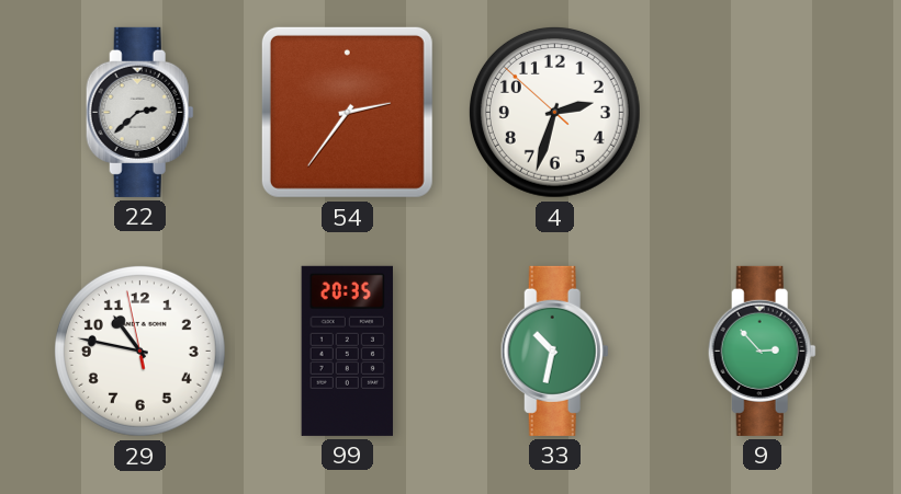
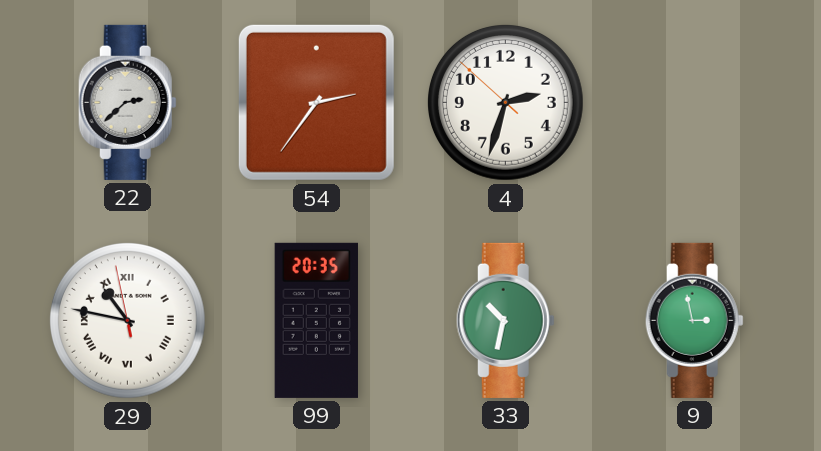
29 numerals: Arabic -> Roman (127, 320)
9: 2:53 -> 2:58 (694, 320)
